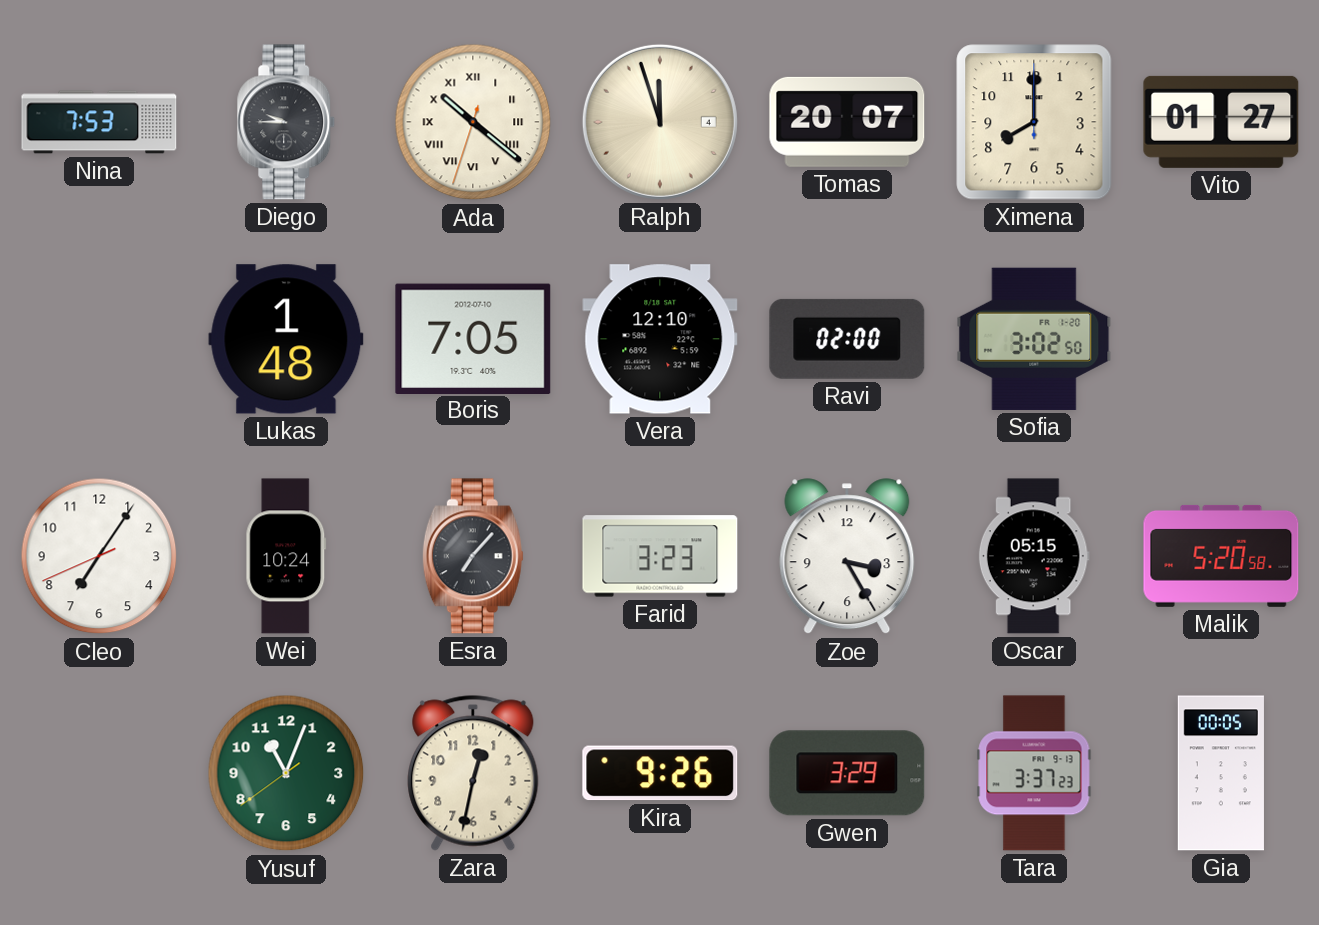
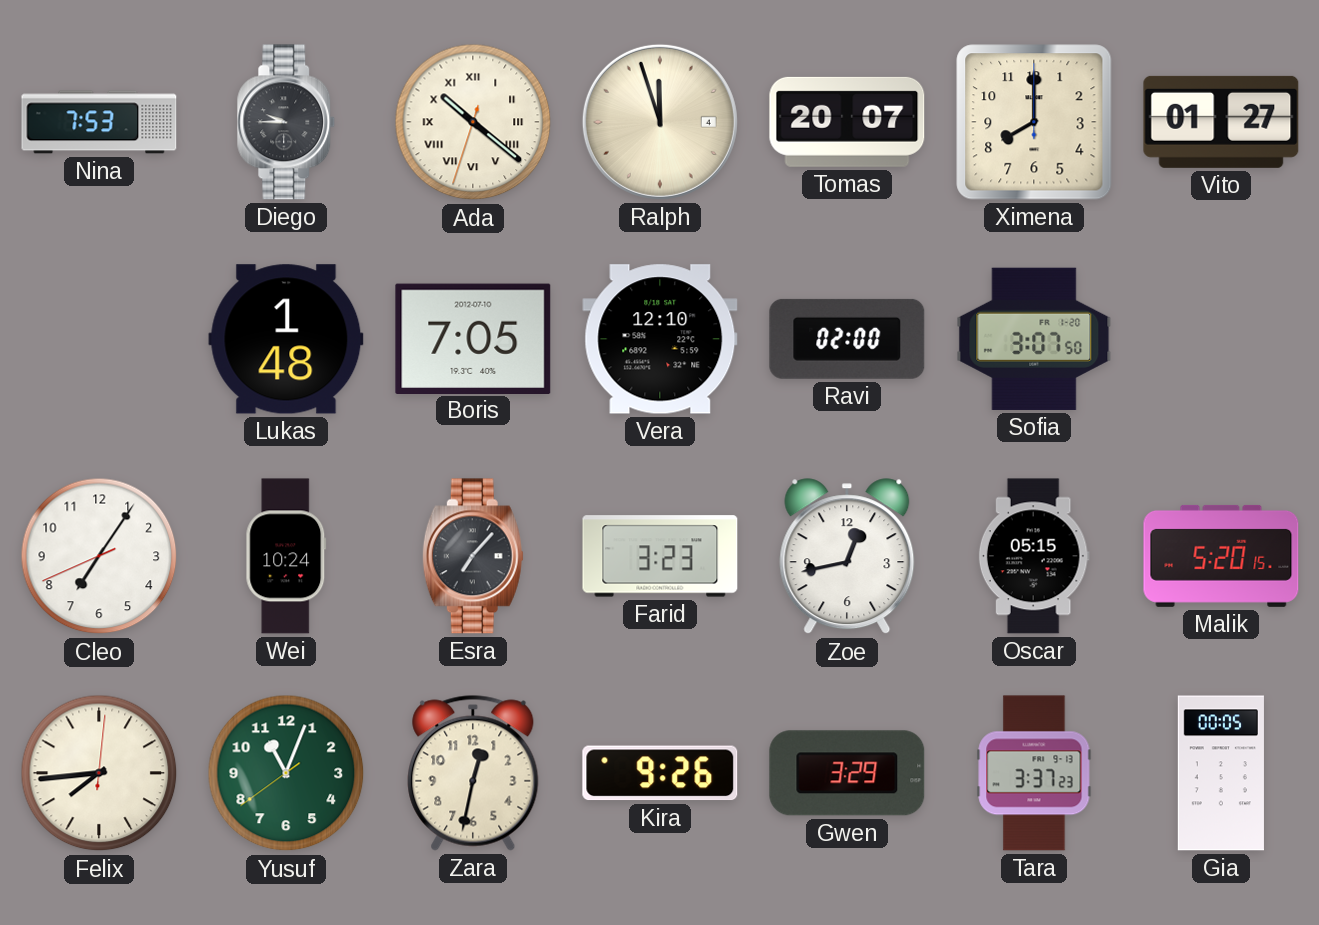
Sofia: 3:02 -> 3:07 (1034, 339)
Zoe: 3:25 -> 12:43 (847, 557)
Malik: 5:20:58 -> 5:20:15 (1221, 556)
Felix: none -> 7:44 (99, 773)
